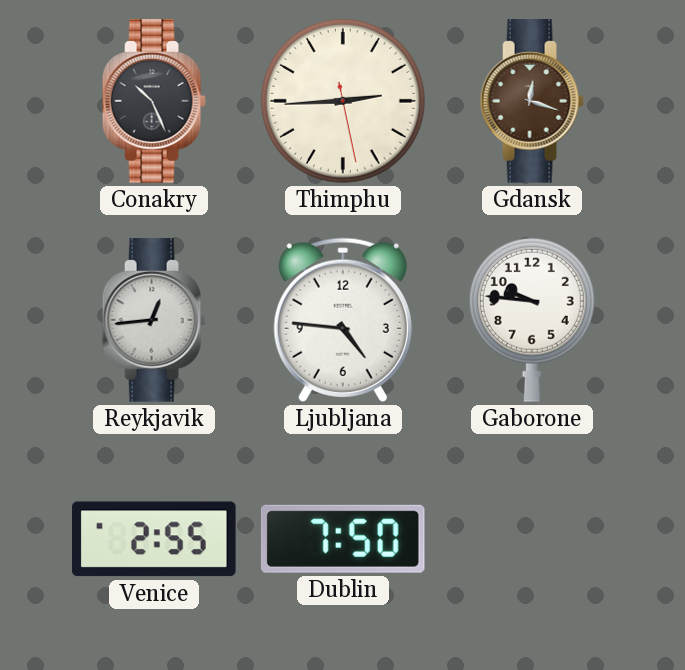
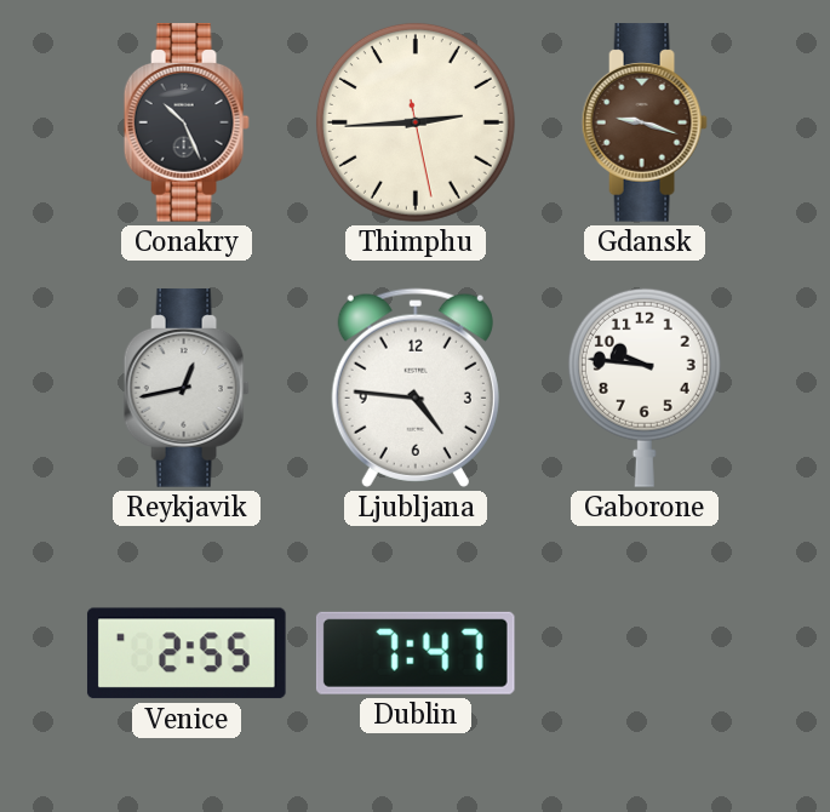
Gdansk: 12:18 -> 9:18 (645, 122)
Reykjavik: 12:44 -> 12:43 (187, 388)
Dublin: 7:50 -> 7:47 (416, 653)
